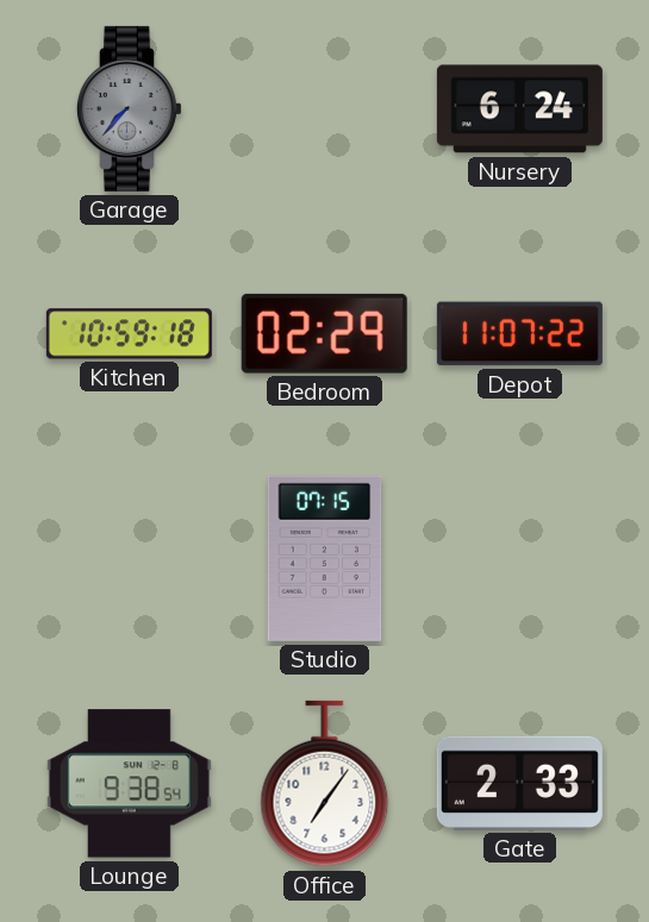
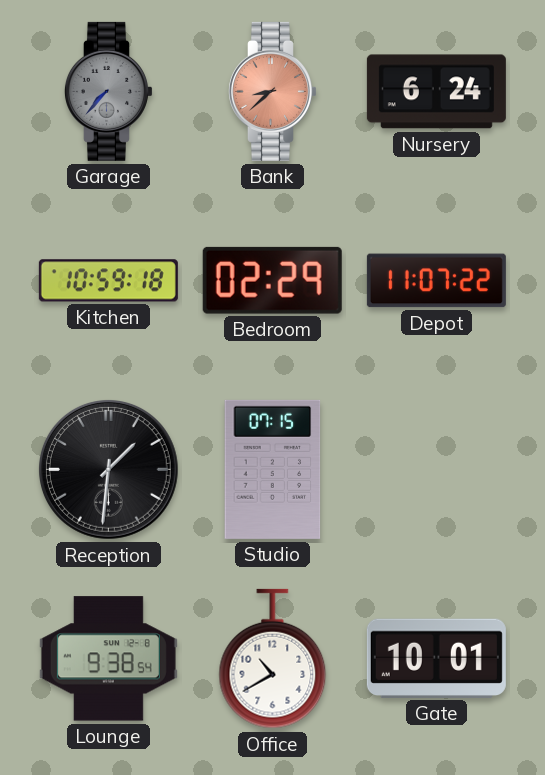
Bank: none -> 8:38 (272, 91)
Reception: none -> 1:31 (108, 469)
Office: 7:06 -> 10:40 (273, 659)
Gate: 2:33 -> 10:01 (436, 658)
